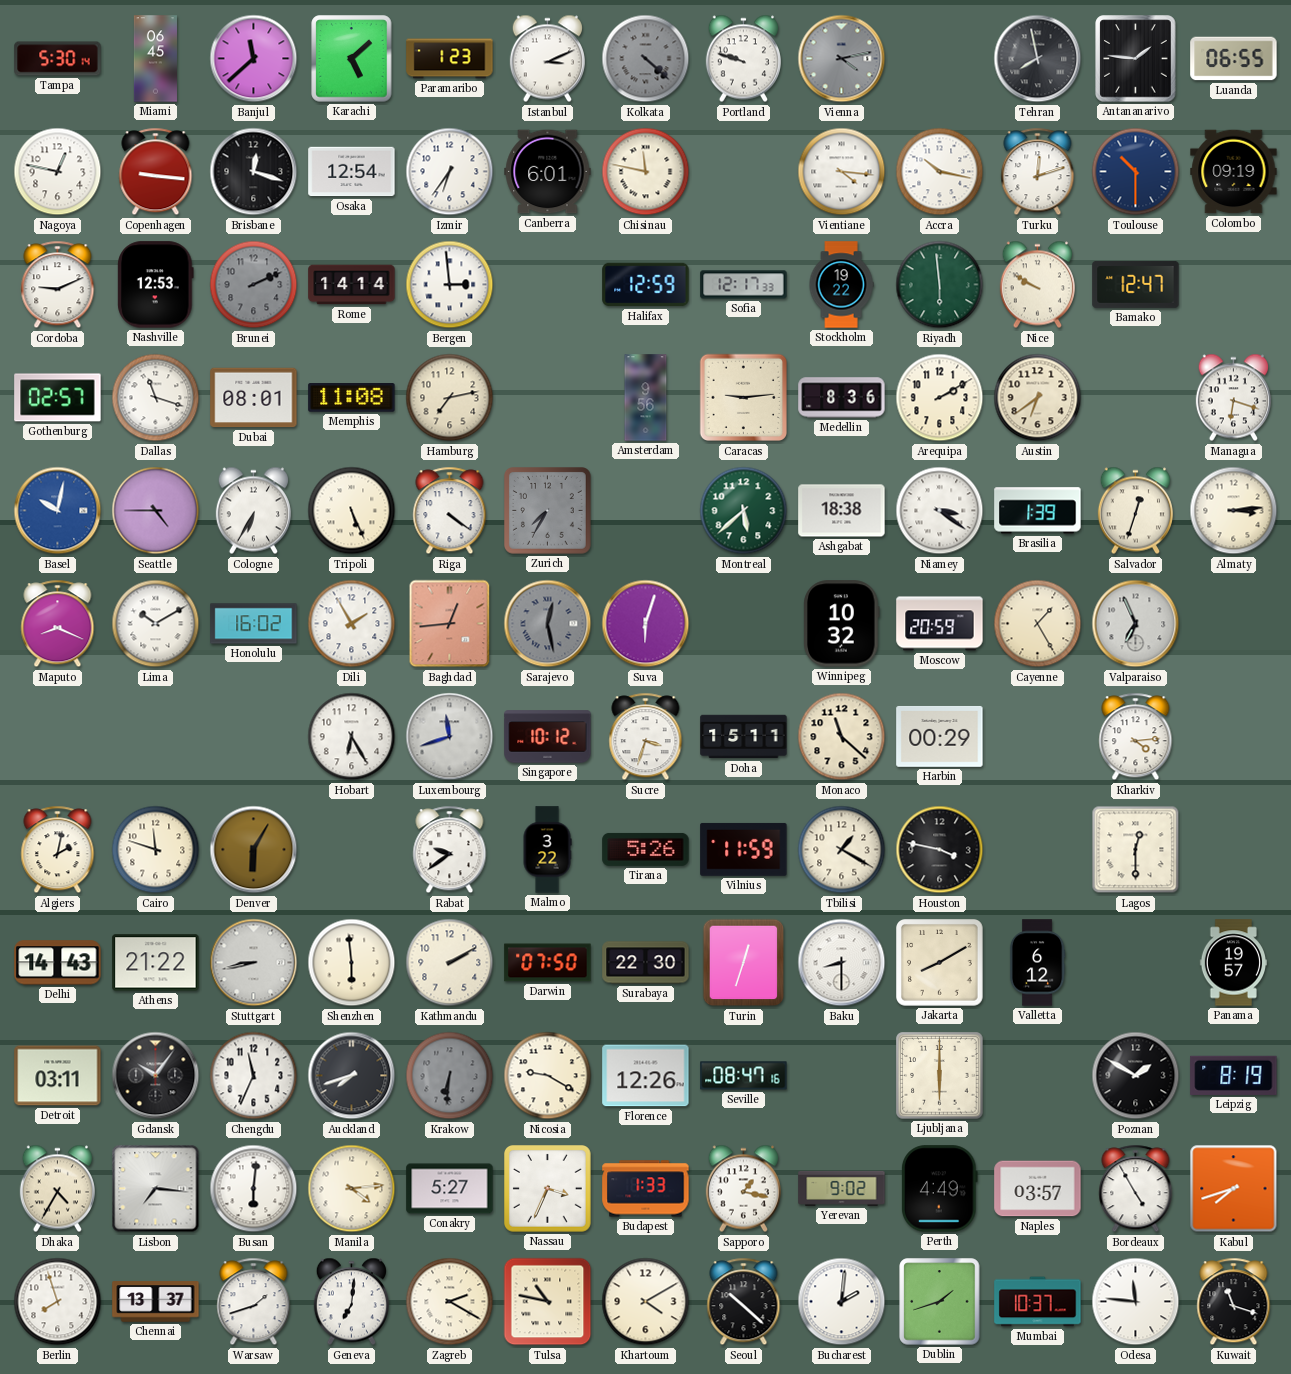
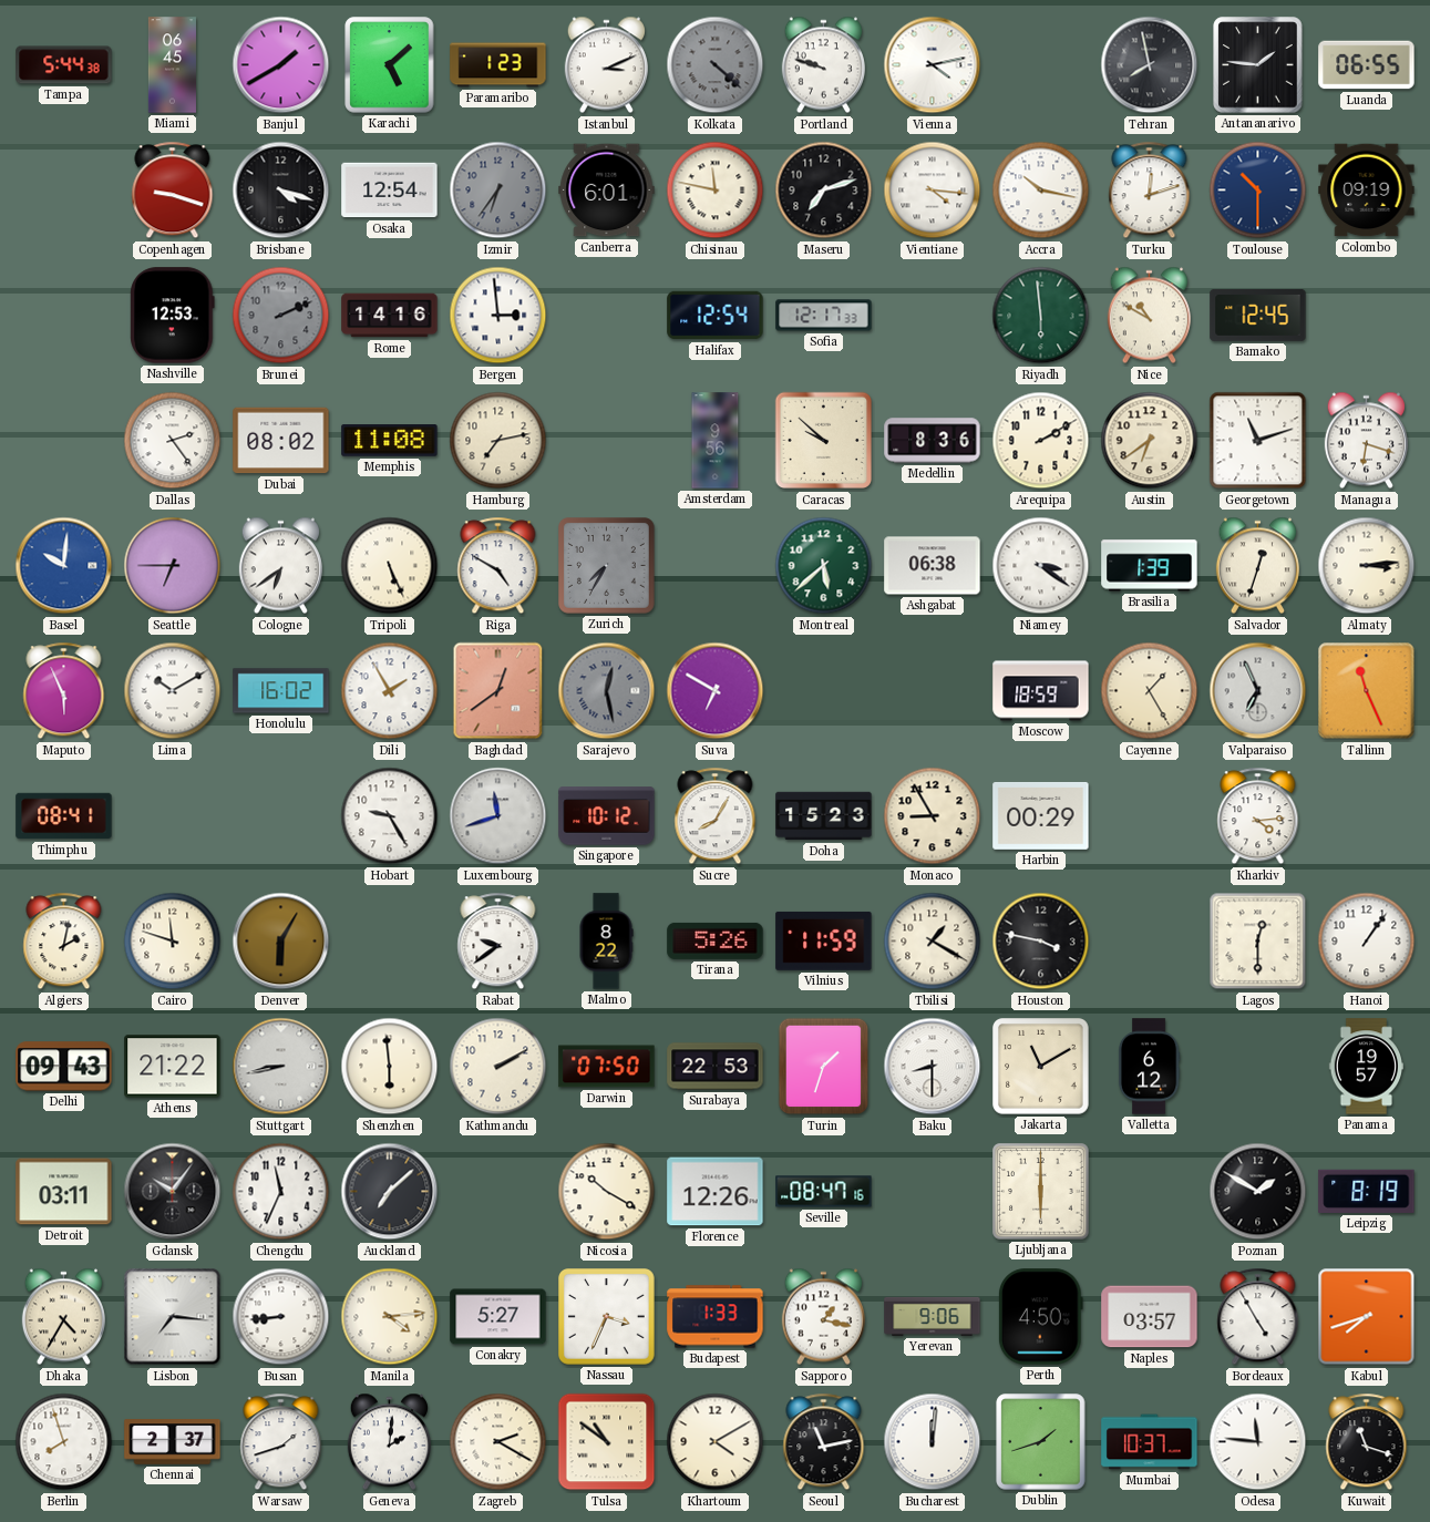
Tampa: 5:30 -> 5:44 (64, 65)
Banjul: 11:38 -> 1:40 (281, 65)
Vienna dial: grey -> white (933, 65)
Nagoya: 12:47 -> none (58, 172)
Copenhagen: 9:16 -> 9:18 (173, 191)
Brisbane: 12:18 -> 4:18 (281, 191)
Izmir dial: white -> grey (498, 191)
Maseru: none -> 7:12 (824, 191)
Cordoba: 9:11 -> none (58, 285)
Rome: 14:14 -> 14:16 (390, 316)
Halifax: 12:59 -> 12:54 (716, 316)
Stockholm: 19:22 -> none (841, 285)
Nice: 9:50 -> 10:50 (1149, 316)
Bamako: 12:47 -> 12:45 (1258, 316)
Gothenburg: 02:57 -> none (58, 398)
Dallas: 11:18 -> 2:24 (173, 441)
Dubai: 08:01 -> 08:02 (281, 441)
Caracas: 9:14 -> 9:52 (824, 441)
Georgetown: none -> 11:12 (1258, 441)
Basel: 10:02 -> 10:01 (64, 566)
Seattle: 4:45 -> 6:45 (173, 566)
Cologne: 6:35 -> 6:39 (280, 566)
Riga: 4:21 -> 4:50 (498, 566)
Ashgabat: 18:38 -> 06:38 (933, 566)
Maputo: 8:19 -> 5:56 (64, 691)
Baghdad: 12:44 -> 12:39 (498, 691)
Suva: 6:03 -> 6:50 (716, 691)
Winnipeg: 10:32 -> none (842, 624)
Moscow: 20:59 -> 18:59 (1041, 691)
Tallinn: none -> 11:26 (1367, 691)
Thimphu: none -> 08:41 (64, 816)
Hobart: 6:25 -> 9:25 (390, 816)
Sucre: 3:33 -> 8:05 (716, 816)
Doha: 15:11 -> 15:23 (824, 816)
Monaco: 11:22 -> 8:55 (933, 816)
Malmo: 3:22 -> 8:22 (606, 942)
Hanoi: none -> 1:06 (1367, 942)
Delhi: 14:43 -> 09:43 (64, 1067)
Surabaya: 22:30 -> 22:53 (716, 1067)
Turin: 12:33 -> 1:33 (824, 1067)
Jakarta: 8:10 -> 11:10 (1041, 1067)
Auckland: 7:42 -> 7:08 (390, 1192)
Krakow: 6:31 -> none (450, 1076)
Nicosia: 9:20 -> 10:20 (607, 1192)
Busan: 6:01 -> 8:44 (281, 1317)
Yerevan: 9:02 -> 9:06 (933, 1316)
Perth: 4:49 -> 4:50 (1041, 1317)
Chennai: 13:37 -> 2:37 (173, 1442)
Geneva: 7:01 -> 2:01 (389, 1442)
Tulsa: 10:47 -> 10:51 (607, 1442)
Seoul: 10:22 -> 11:13 (824, 1442)
Bucharest: 2:01 -> 12:01 (933, 1442)
